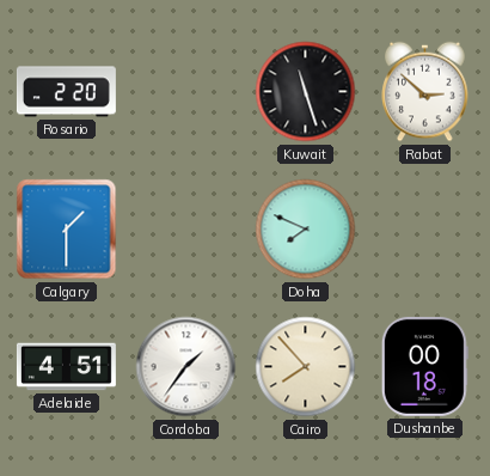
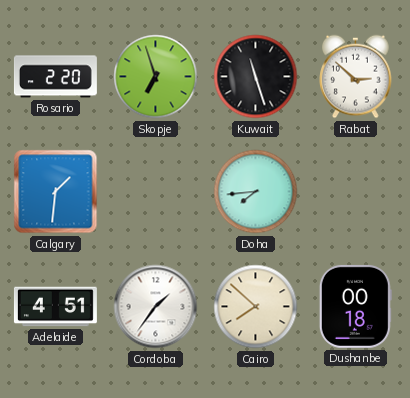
Skopje: none -> 6:57 (156, 77)
Calgary: 1:30 -> 1:31 (56, 192)
Doha: 7:49 -> 7:44 (256, 192)
Cairo: 7:53 -> 7:52 (256, 307)
